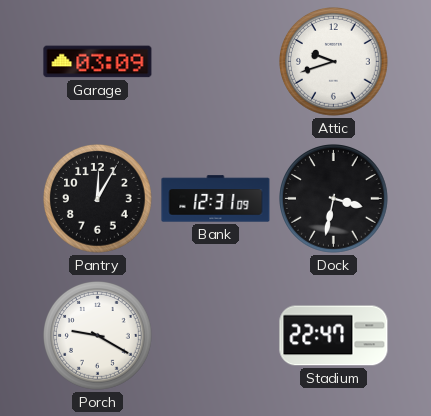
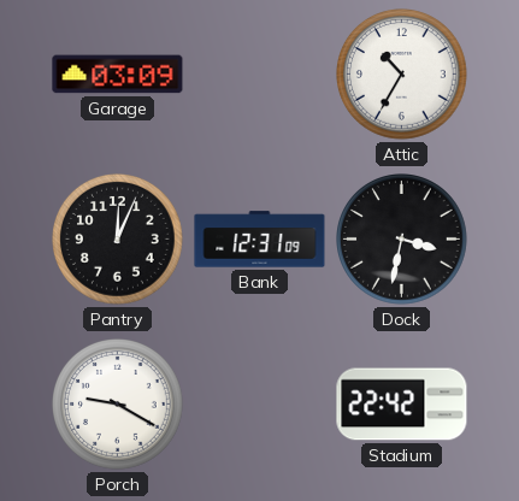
Attic: 9:42 -> 10:35 (402, 75)
Pantry: 12:05 -> 12:04 (118, 240)
Stadium: 22:47 -> 22:42 (402, 405)
